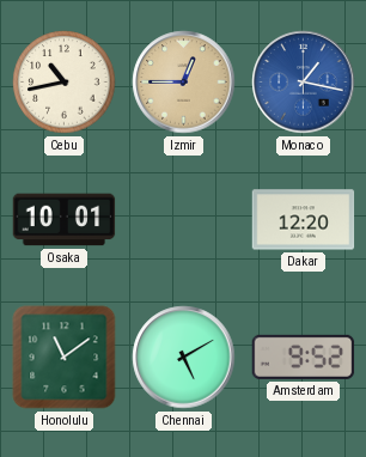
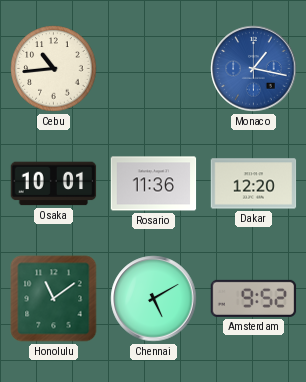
Cebu: 10:43 -> 10:44 (54, 69)
Izmir: 12:45 -> none (184, 83)
Rosario: none -> 11:36 (154, 184)
